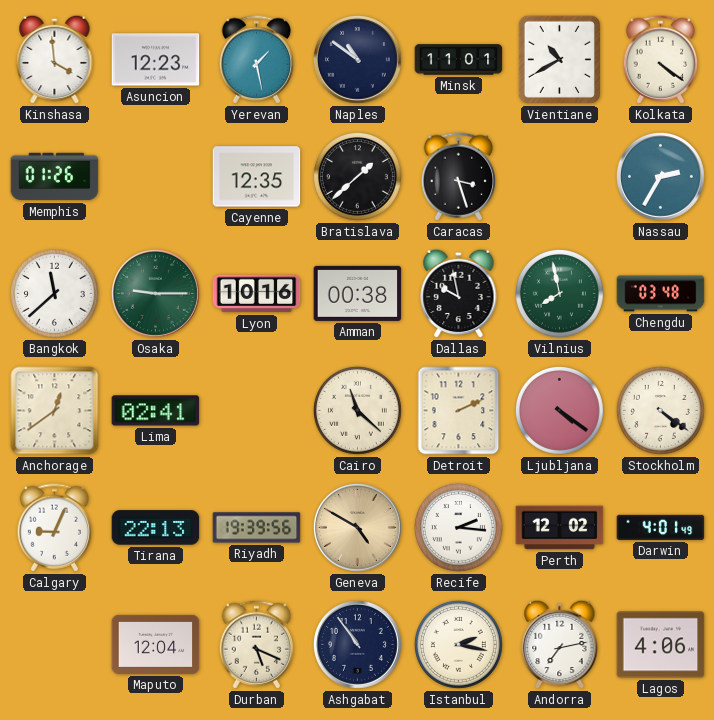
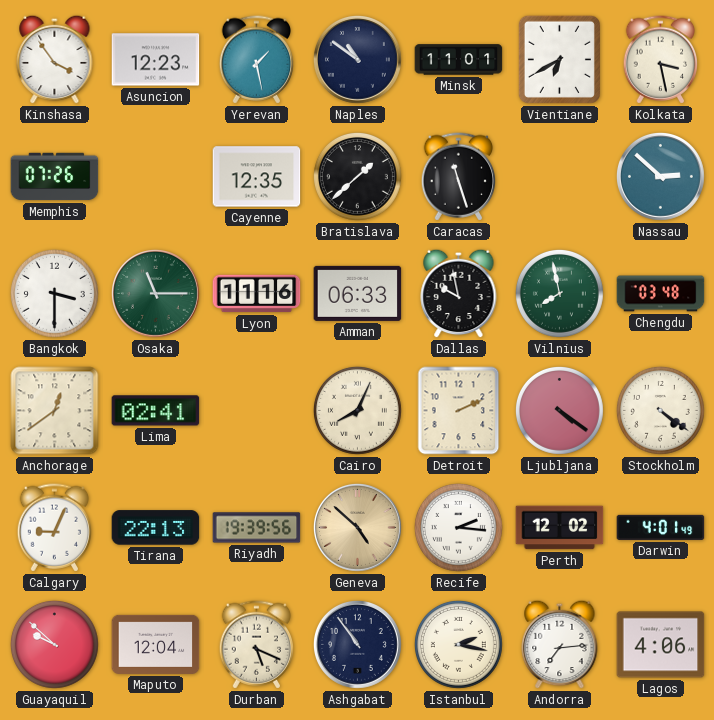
Kinshasa: 3:59 -> 3:54 (55, 59)
Vientiane: 10:40 -> 6:40 (559, 59)
Kolkata: 4:21 -> 3:28 (661, 60)
Memphis: 01:26 -> 07:26 (55, 177)
Caracas: 3:27 -> 11:27 (459, 177)
Nassau: 2:35 -> 2:52 (660, 176)
Bangkok: 11:38 -> 3:30 (54, 293)
Osaka: 9:15 -> 11:15 (155, 293)
Lyon: 10:16 -> 11:16 (257, 294)
Amman: 00:38 -> 06:33 (358, 293)
Cairo: 11:22 -> 8:04 (357, 410)
Geneva: 4:50 -> 4:52 (357, 527)
Guayaquil: none -> 9:52 (54, 644)
Andorra: 7:13 -> 7:14 (560, 644)
